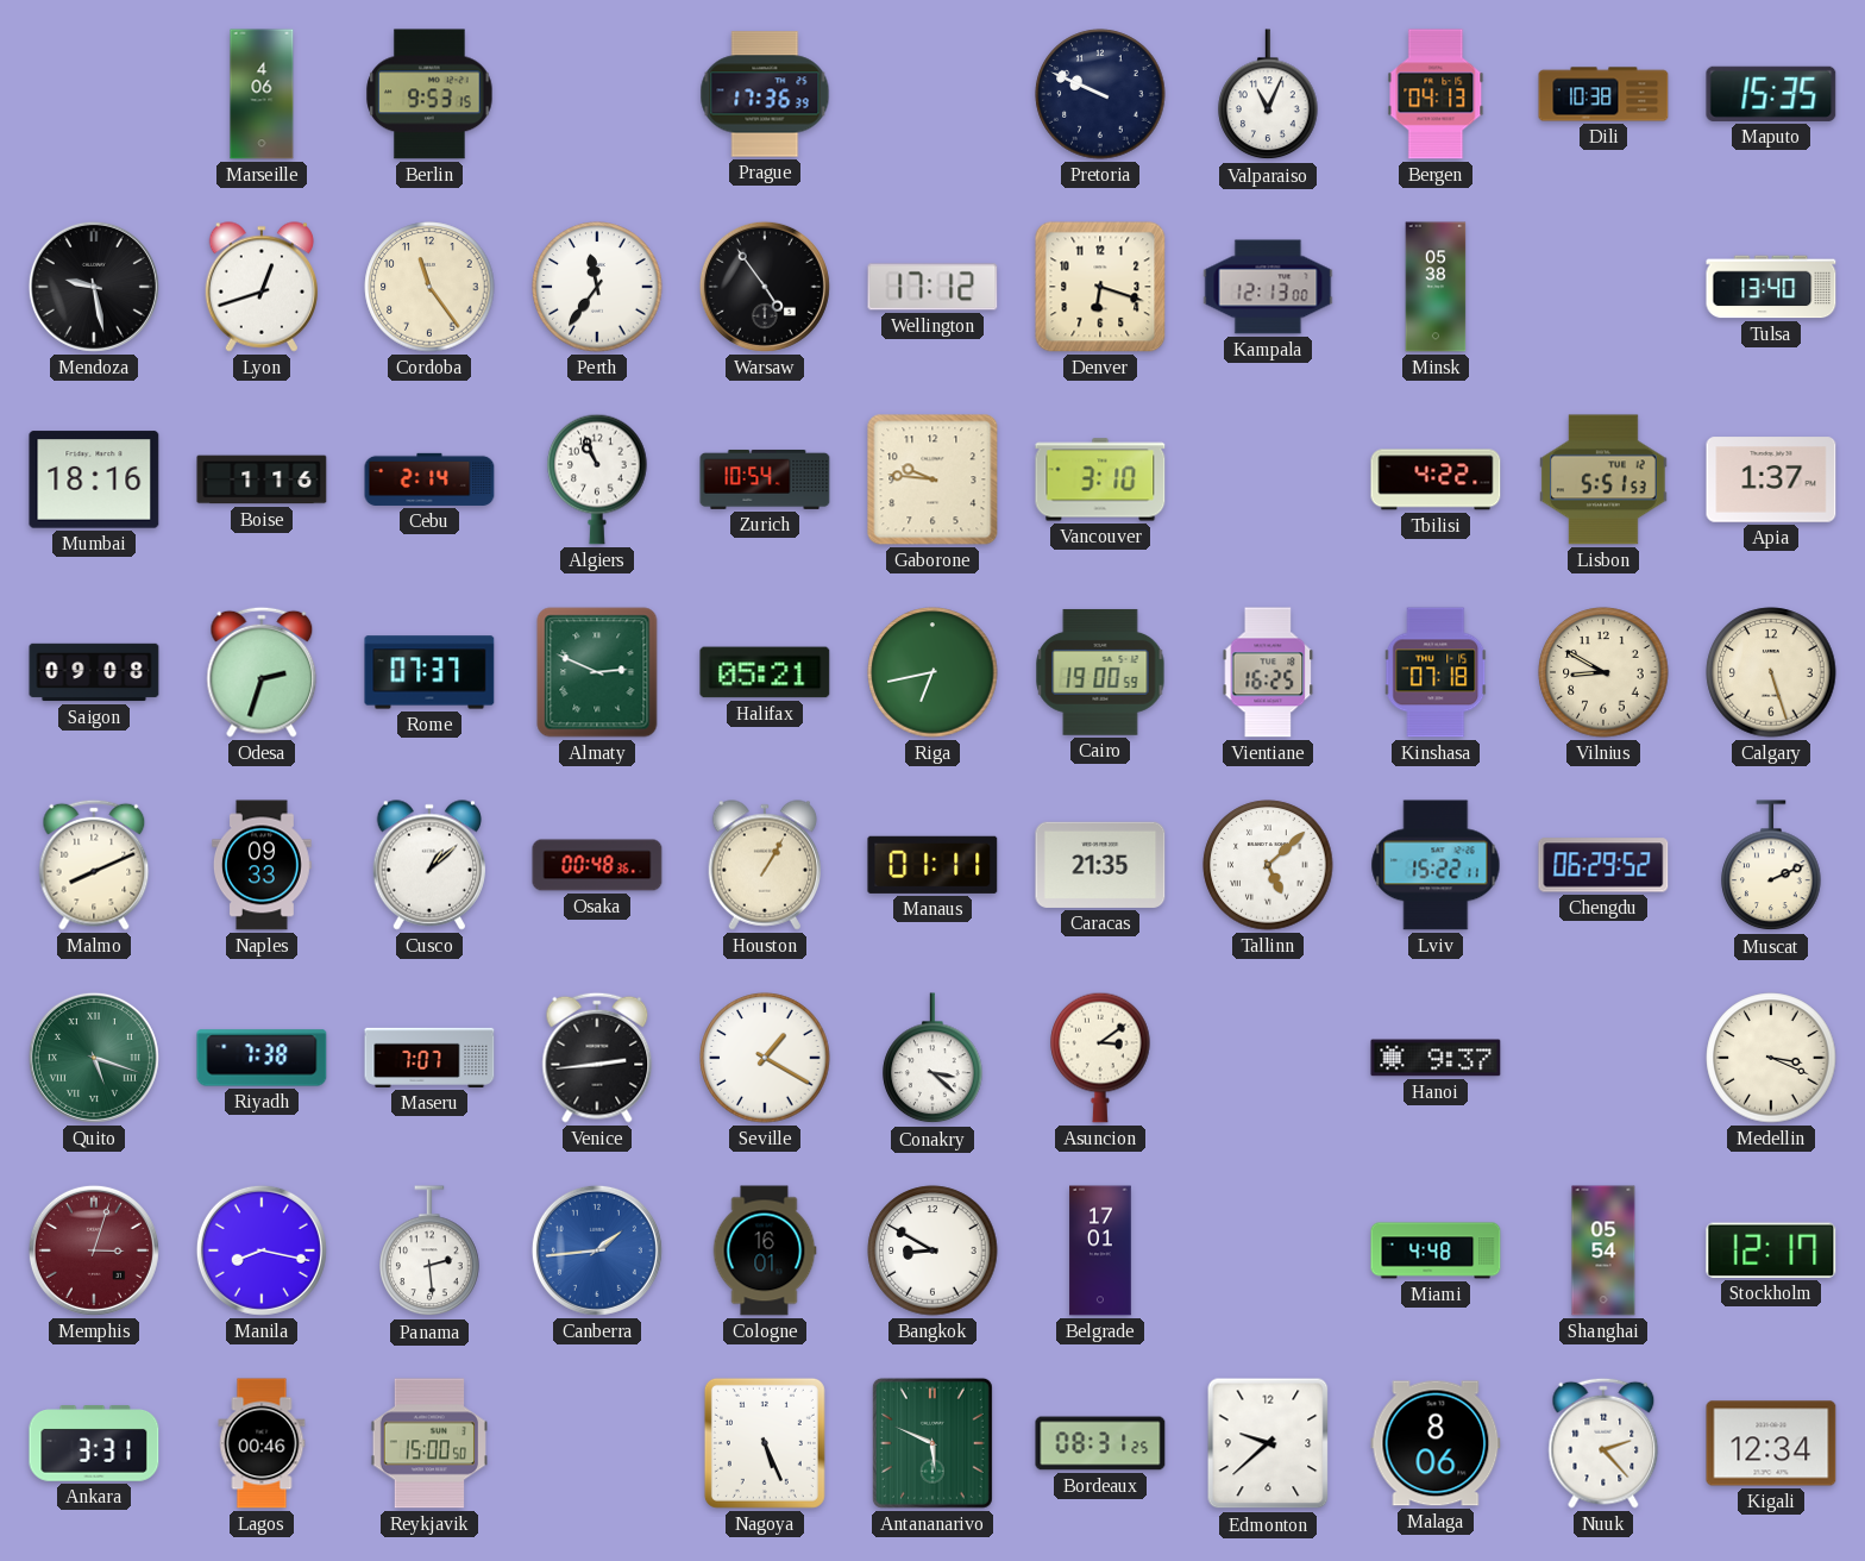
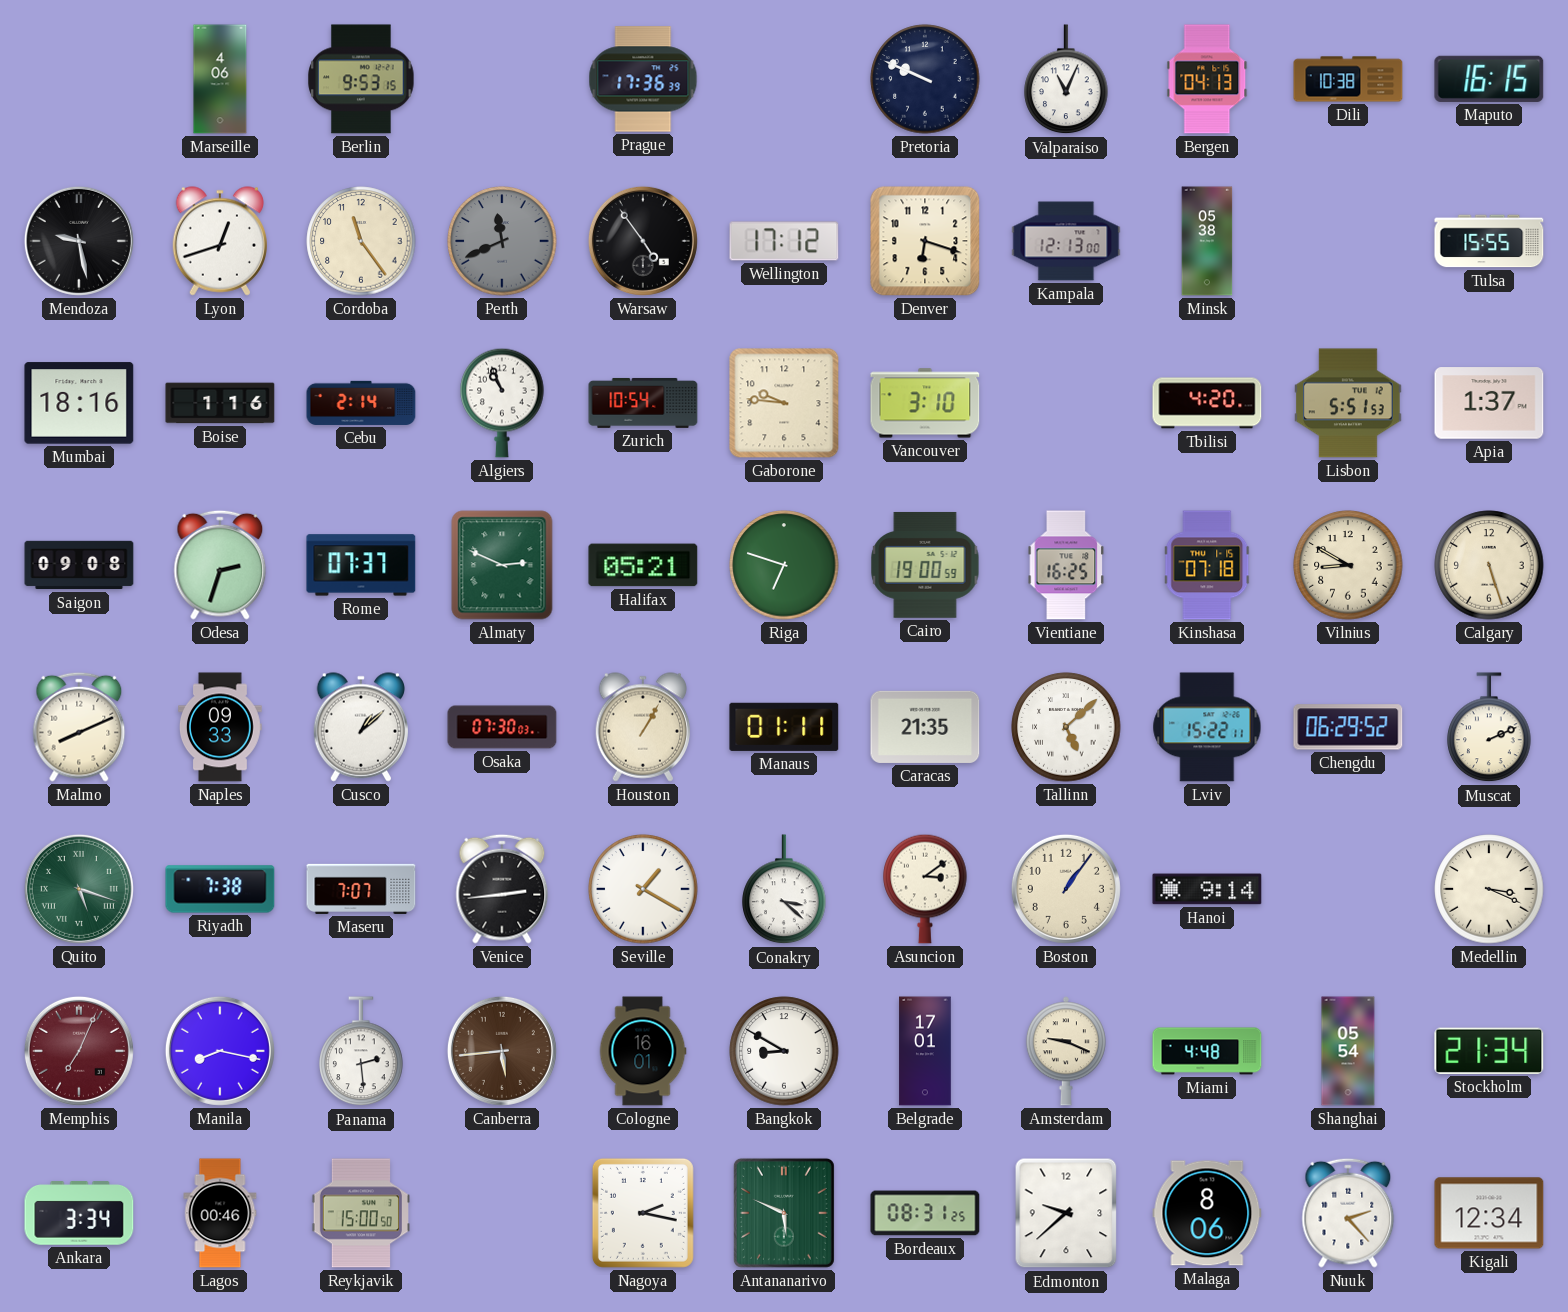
Maputo: 15:35 -> 16:15 (1489, 79)
Perth: 11:36 -> 11:41 (502, 241)
Perth dial: white -> grey (502, 241)
Tulsa: 13:40 -> 15:55 (1489, 241)
Tbilisi: 4:22 -> 4:20 (1207, 403)
Riga: 6:43 -> 6:48 (784, 565)
Osaka: 00:48 -> 07:30 (502, 727)
Boston: none -> 1:06 (1066, 889)
Hanoi: 9:37 -> 9:14 (1207, 889)
Memphis: 3:03 -> 7:04 (79, 1051)
Canberra: 1:44 -> 5:44 (502, 1051)
Canberra dial: blue -> brown (502, 1051)
Amsterdam: none -> 9:19 (1066, 1051)
Stockholm: 12:17 -> 21:34 (1489, 1051)
Ankara: 3:31 -> 3:34 (79, 1213)
Nagoya: 5:26 -> 2:17 (643, 1213)
